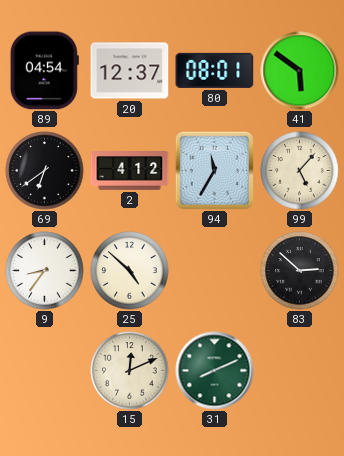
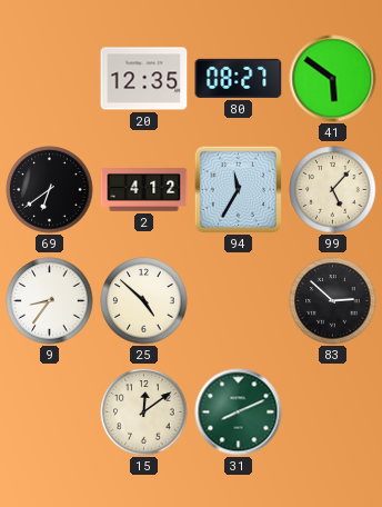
89: 04:54 -> none (44, 71)
20: 12:37 -> 12:35 (144, 79)
80: 08:01 -> 08:27 (239, 78)
15: 12:11 -> 12:09 (144, 412)
